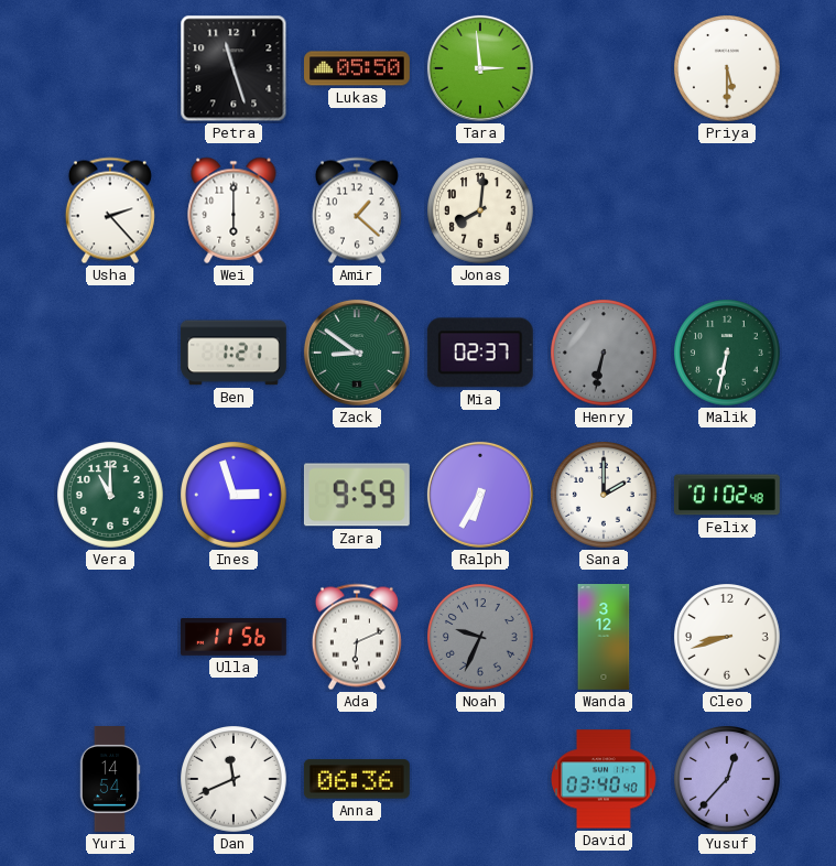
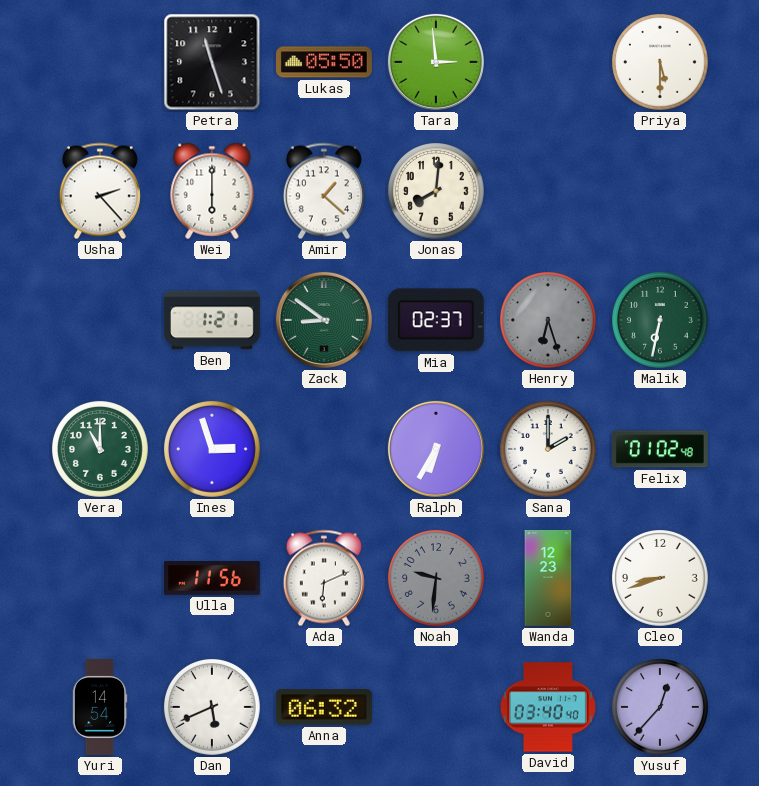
Henry: 6:32 -> 6:27 (549, 321)
Zara: 9:59 -> none (357, 495)
Noah: 9:34 -> 9:31 (437, 579)
Wanda: 3:12 -> 12:23 (548, 579)
Dan: 11:41 -> 5:41 (213, 708)
Anna: 06:36 -> 06:32 (324, 707)
